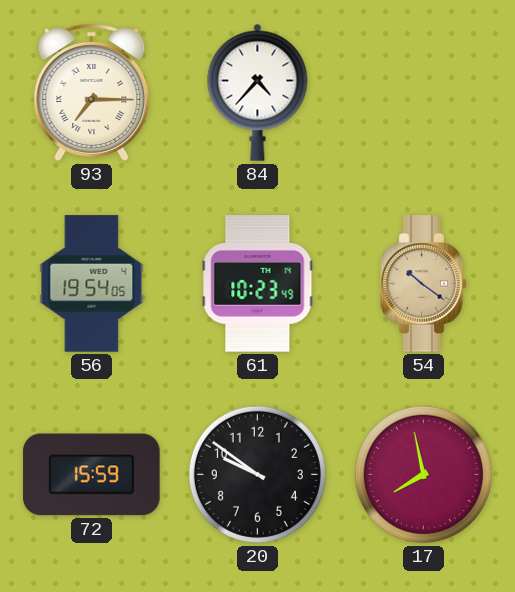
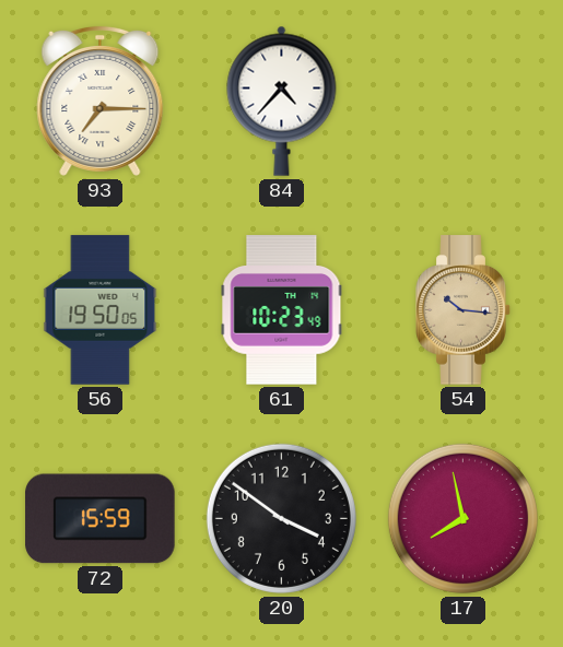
56: 19:54 -> 19:50 (101, 310)
54: 10:21 -> 10:16 (464, 310)
20: 9:51 -> 3:51 (281, 518)
